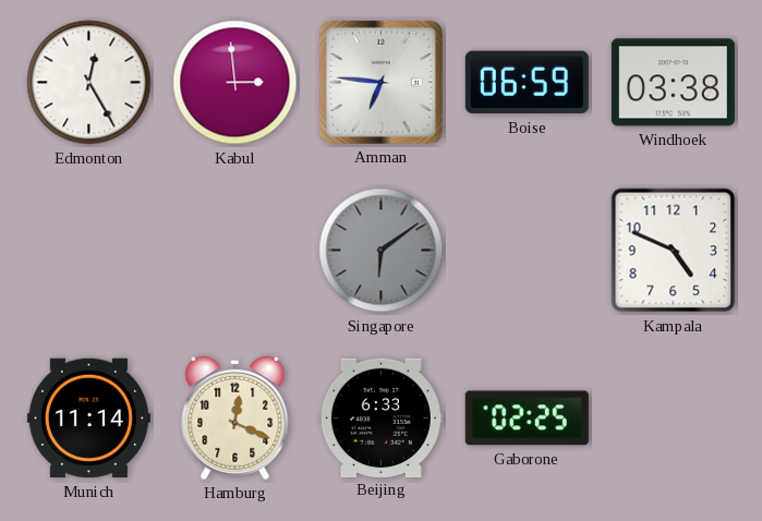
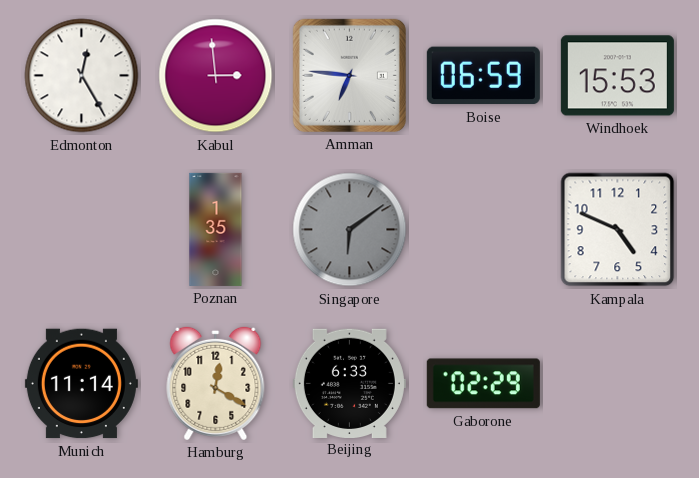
Windhoek: 03:38 -> 15:53 (617, 76)
Poznan: none -> 1:35 (216, 229)
Hamburg: 12:19 -> 12:20 (216, 383)
Gaborone: 02:25 -> 02:29 (483, 384)
